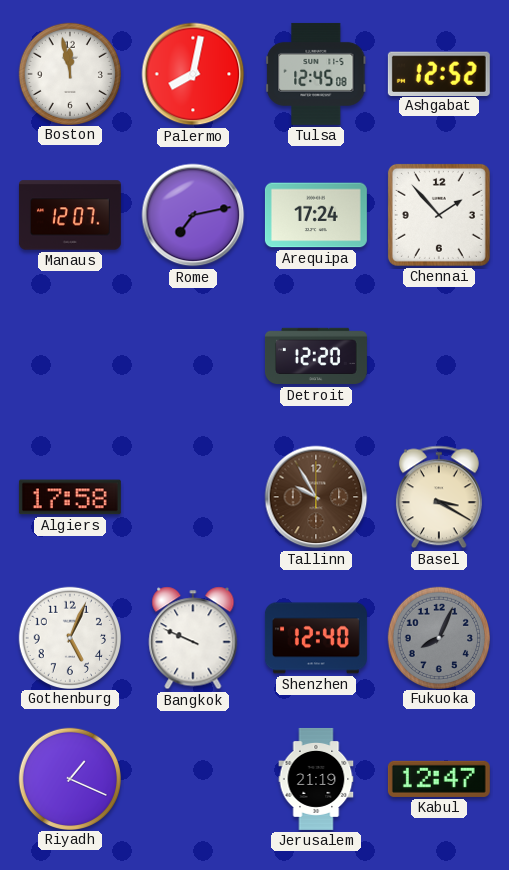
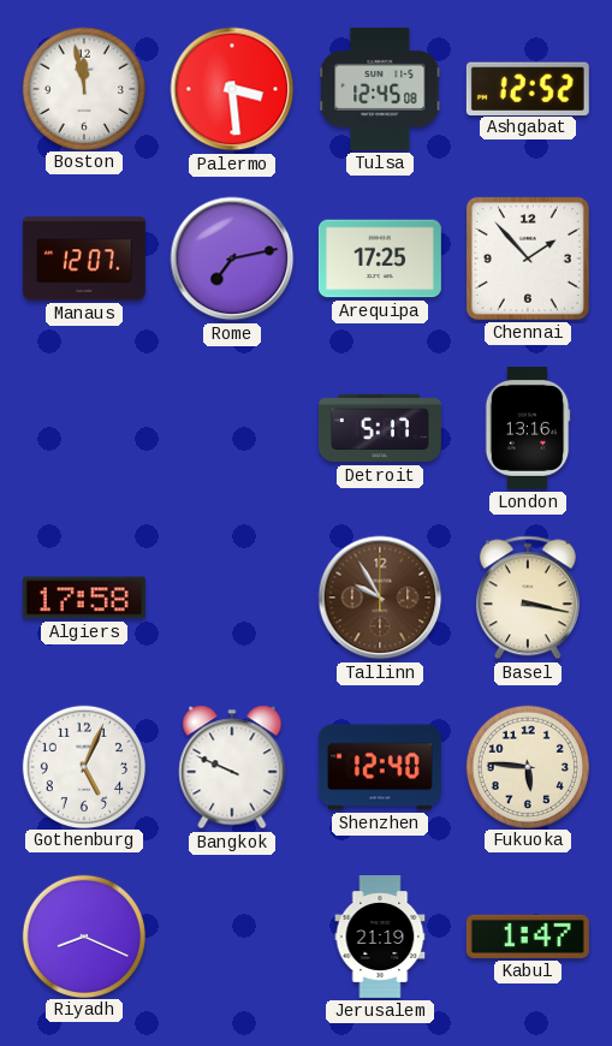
Palermo: 8:02 -> 3:29 (232, 89)
Arequipa: 17:24 -> 17:25 (380, 258)
Detroit: 12:20 -> 5:17 (380, 428)
London: none -> 13:16 (528, 428)
Basel: 3:20 -> 3:17 (528, 598)
Fukuoka: 8:04 -> 5:46 (527, 766)
Fukuoka dial: grey -> cream (527, 766)
Riyadh: 1:19 -> 8:19 (83, 935)
Kabul: 12:47 -> 1:47 (528, 937)
